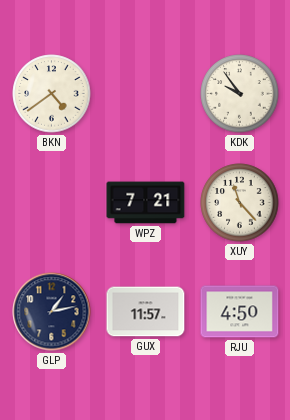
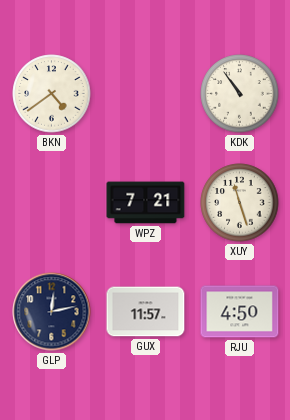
KDK: 9:54 -> 10:54 (240, 94)
XUY: 11:23 -> 11:27 (240, 203)
GLP: 1:13 -> 12:13 (52, 312)
